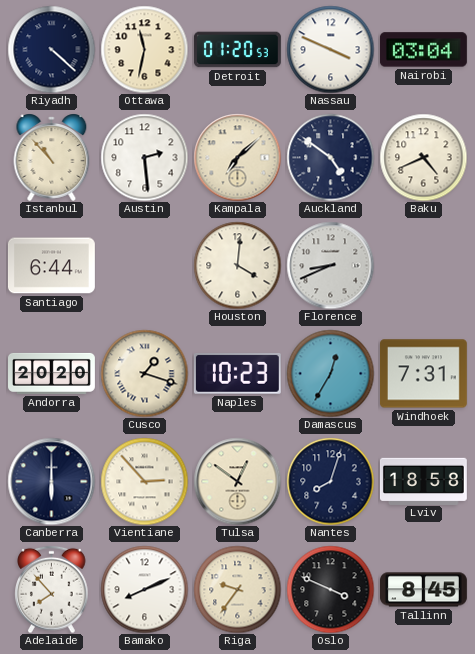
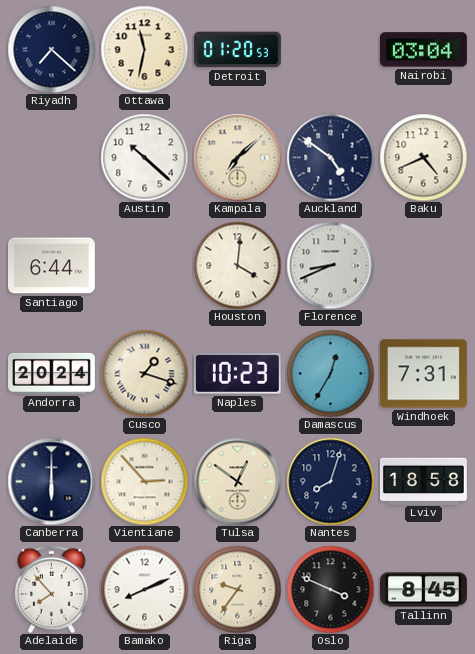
Riyadh: 4:22 -> 7:22 (51, 49)
Nassau: 3:49 -> none (330, 49)
Istanbul: 10:53 -> none (52, 157)
Austin: 2:29 -> 10:22 (144, 157)
Andorra: 20:20 -> 20:24 (52, 373)
